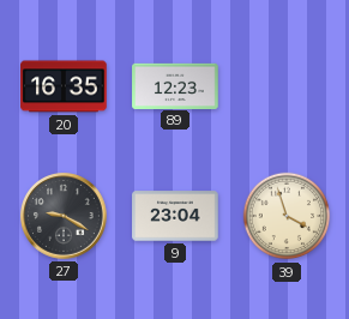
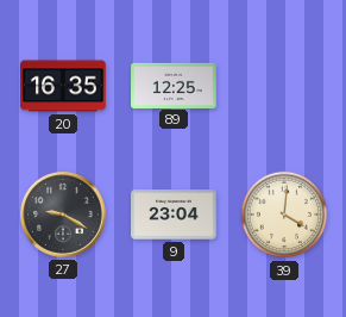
89: 12:23 -> 12:25 (174, 85)
39: 3:57 -> 4:01 (284, 215)
